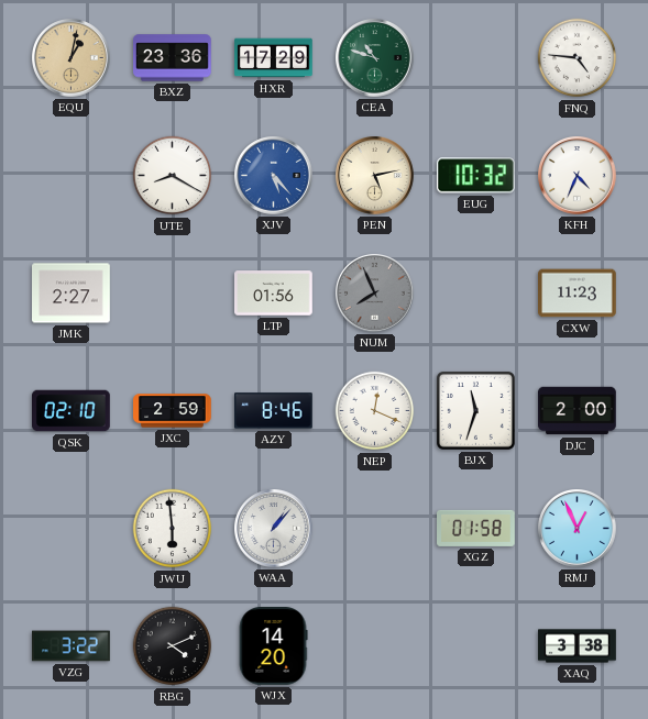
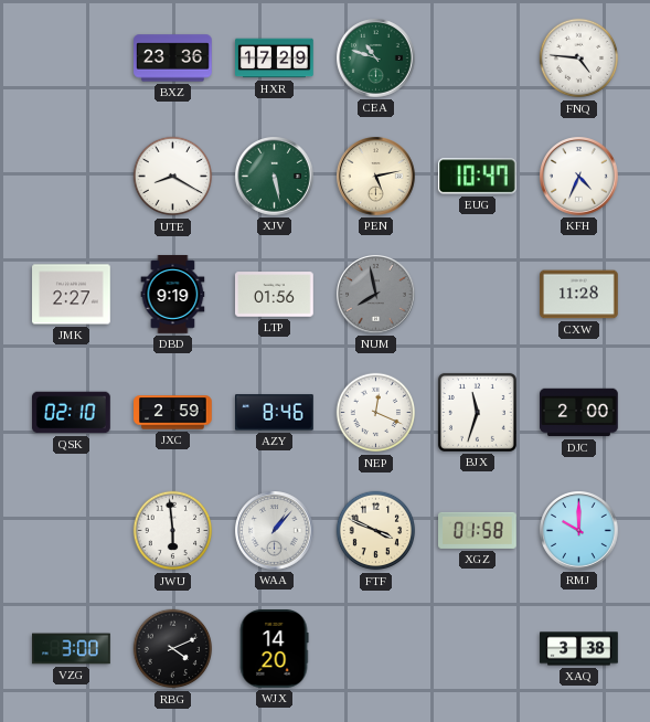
EQU: 1:02 -> none (72, 58)
XJV: 5:23 -> 5:28 (275, 177)
XJV dial: blue -> green (275, 177)
EUG: 10:32 -> 10:47 (477, 177)
DBD: none -> 9:19 (173, 295)
NUM: 7:56 -> 7:58 (376, 295)
CXW: 11:23 -> 11:28 (579, 295)
FTF: none -> 3:49 (376, 531)
RMJ: 12:56 -> 10:00 (579, 531)
VZG: 3:22 -> 3:00 (72, 649)
